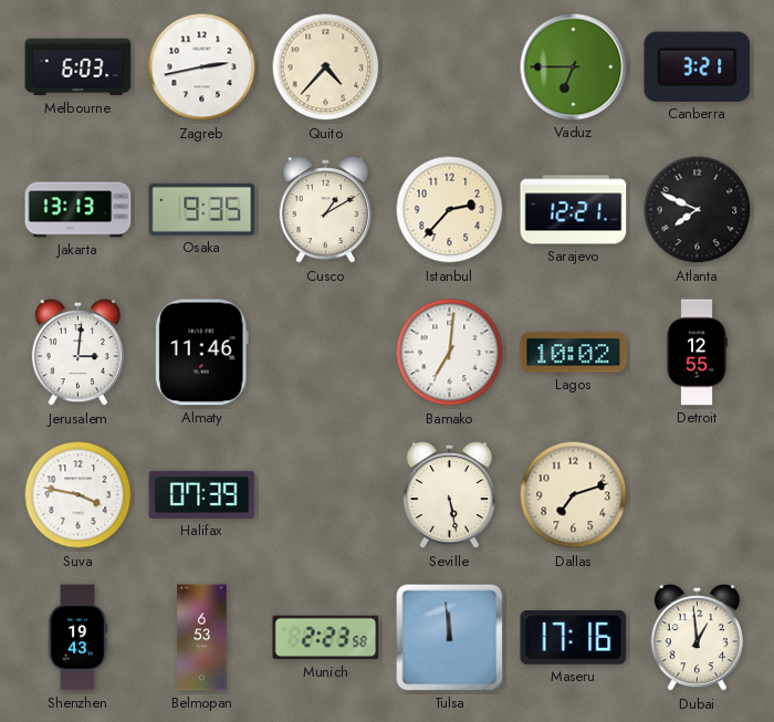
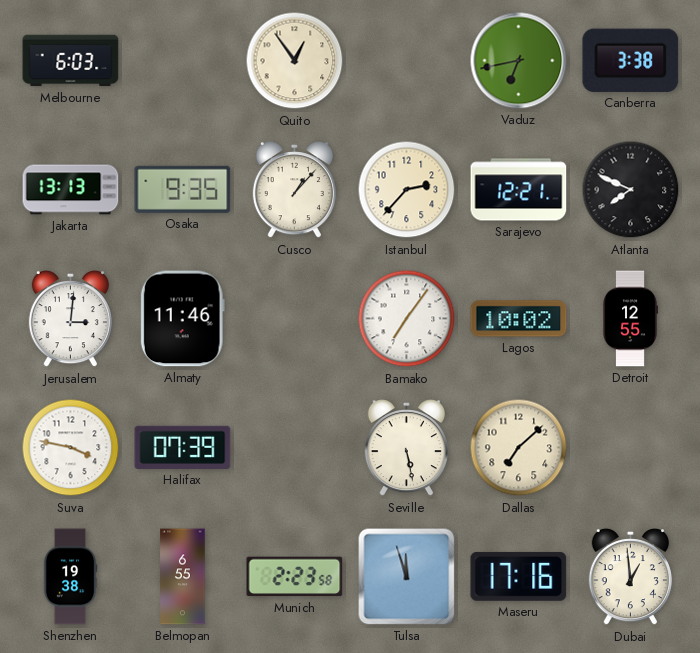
Zagreb: 2:43 -> none (202, 67)
Quito: 4:37 -> 12:54 (295, 61)
Vaduz: 6:45 -> 6:43 (519, 61)
Canberra: 3:21 -> 3:38 (631, 60)
Cusco: 1:10 -> 1:07 (294, 191)
Bamako: 7:01 -> 7:06 (407, 319)
Dallas: 7:12 -> 7:08 (519, 448)
Shenzhen: 19:43 -> 19:38 (70, 577)
Belmopan: 6:53 -> 6:55 (183, 577)
Tulsa: 11:59 -> 11:57 (407, 577)
